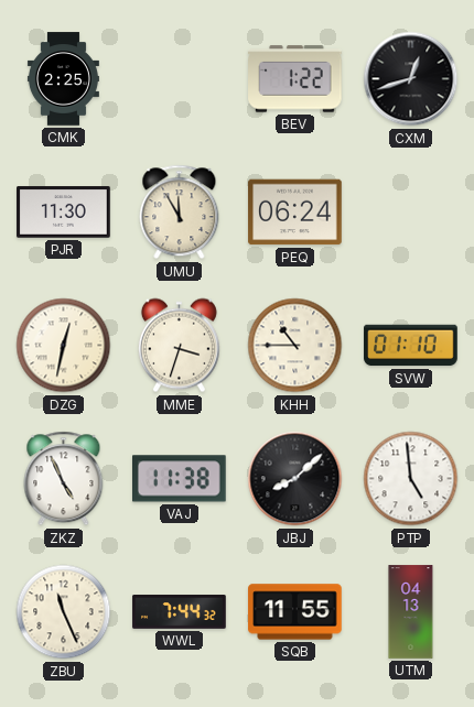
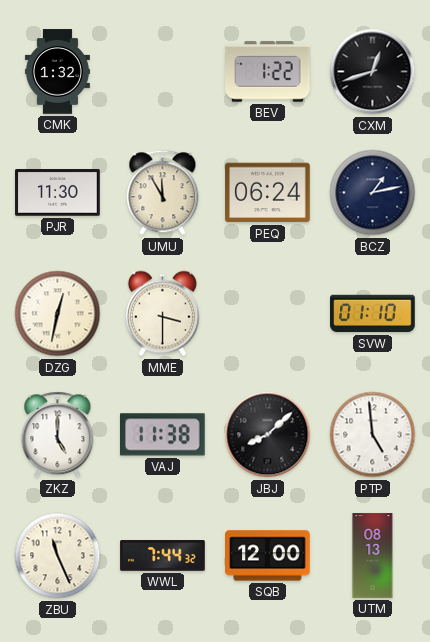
CMK: 2:25 -> 1:32 (57, 72)
BCZ: none -> 1:13 (373, 193)
MME: 3:33 -> 3:30 (162, 314)
KHH: 10:45 -> none (295, 346)
ZKZ: 4:56 -> 5:00 (58, 435)
SQB: 11:55 -> 12:00 (268, 556)
UTM: 04:13 -> 08:13 (373, 556)
